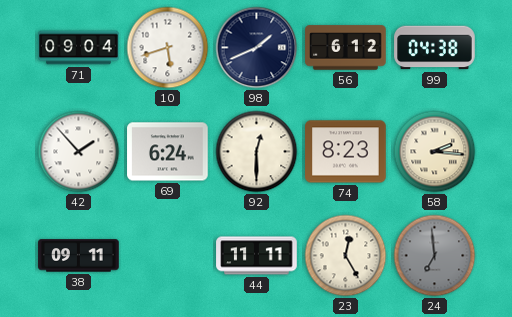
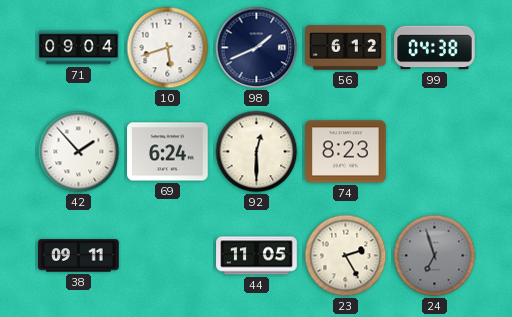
58: 2:16 -> none (435, 152)
44: 11:11 -> 11:05 (257, 256)
23: 12:25 -> 2:25 (346, 256)
24: 6:59 -> 6:57 (435, 256)
